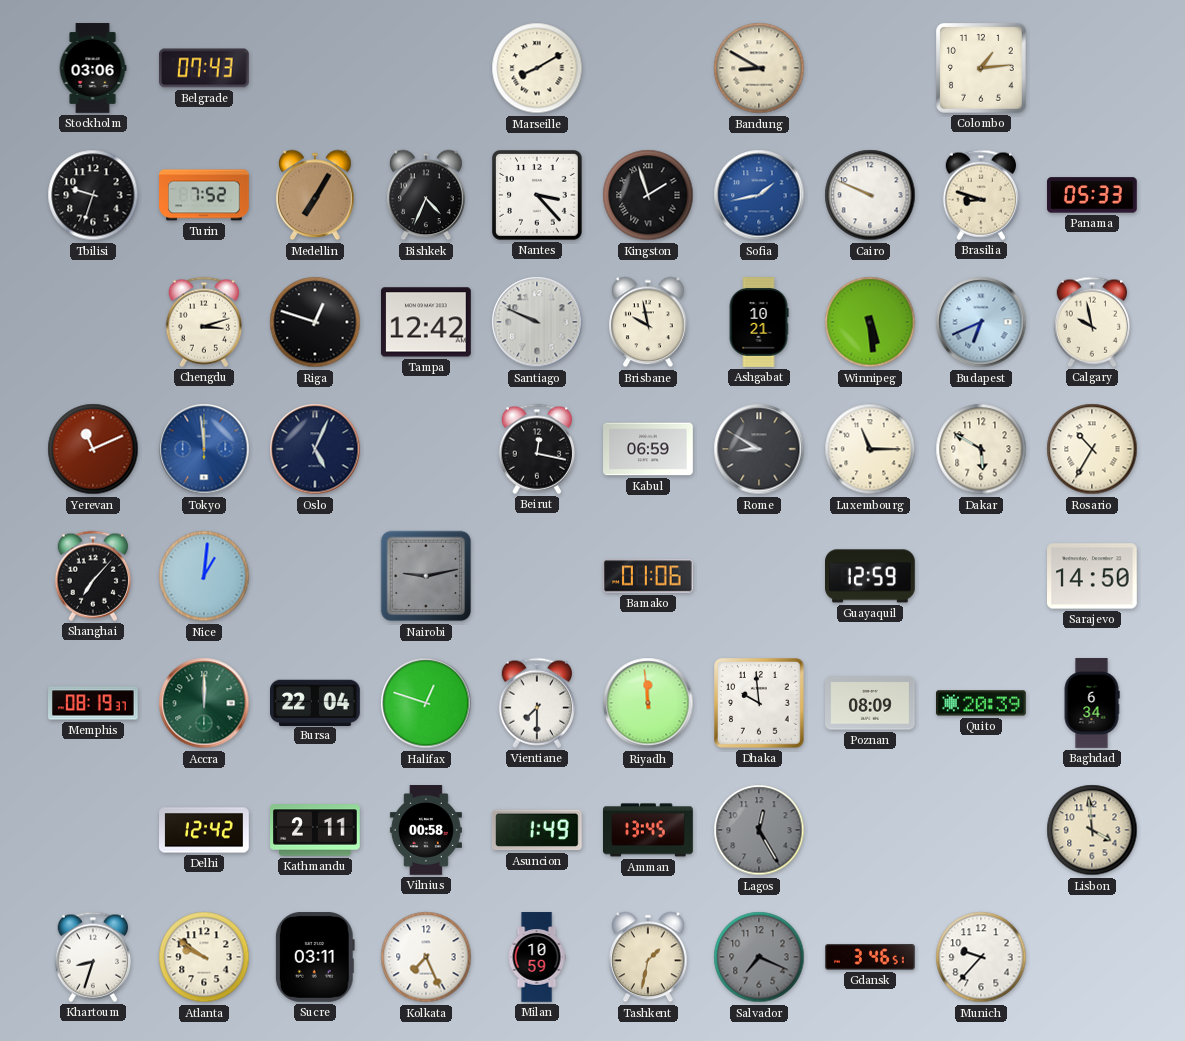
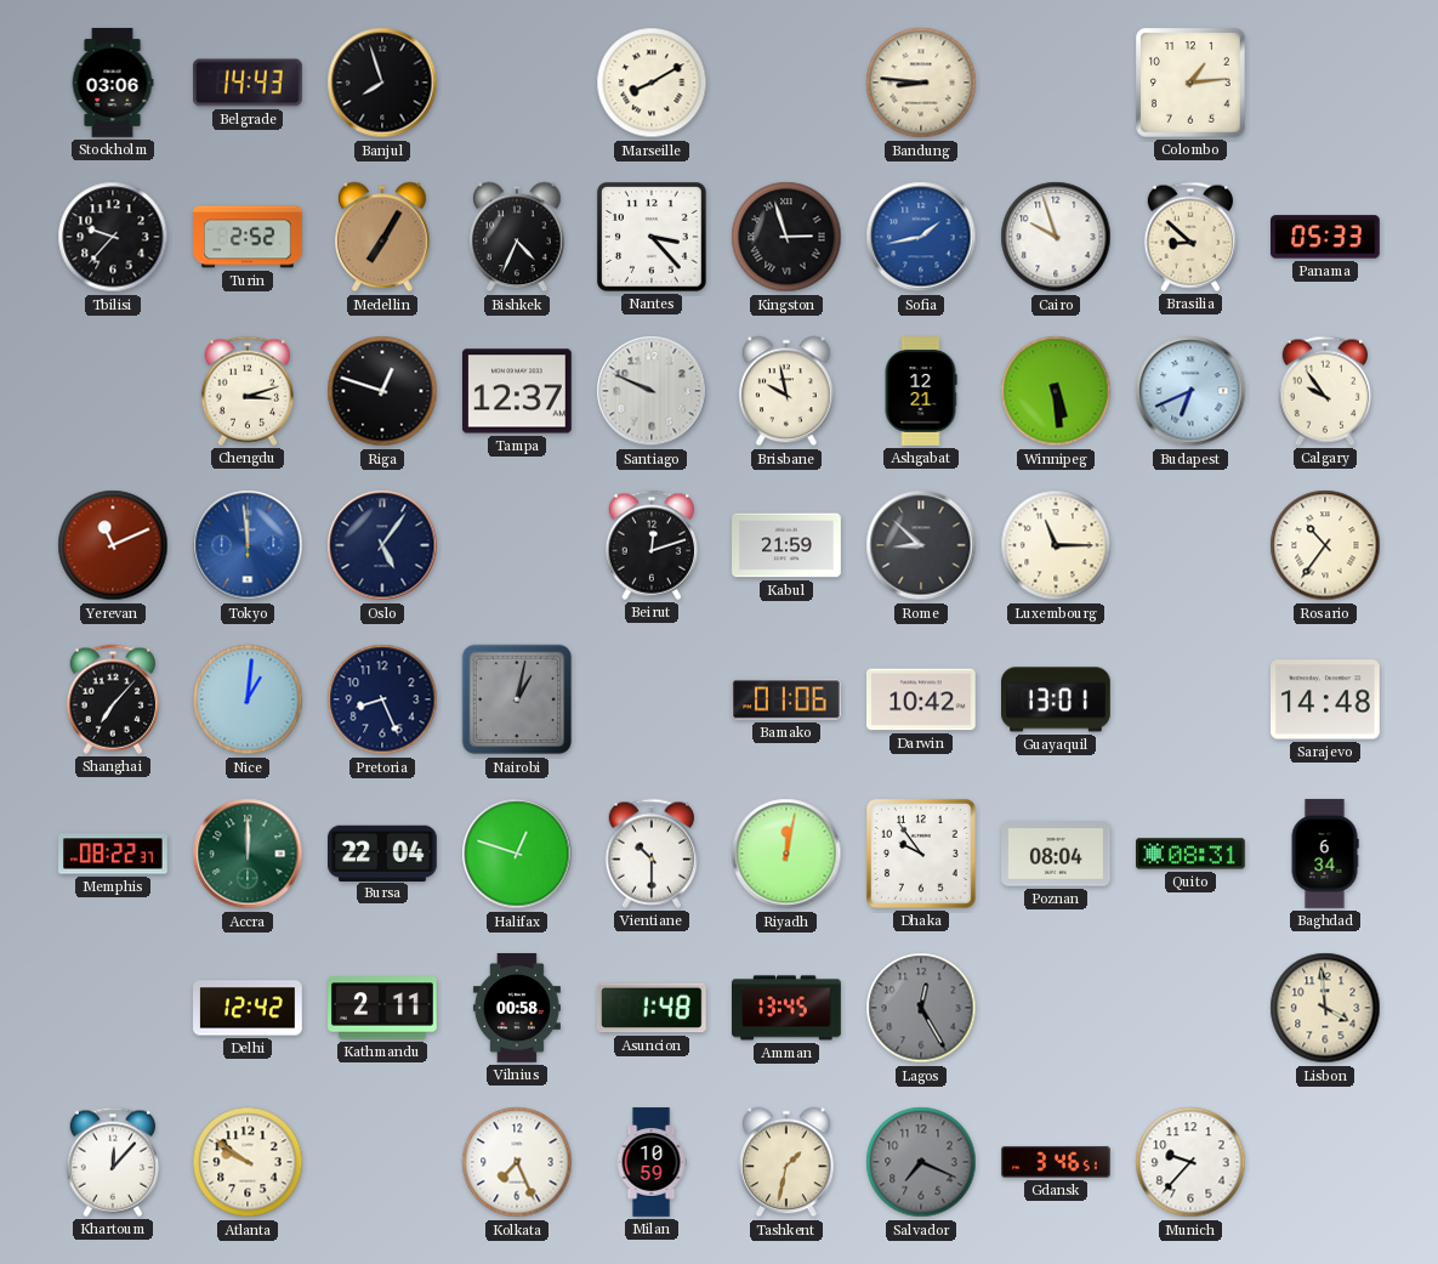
Belgrade: 07:43 -> 14:43 (249, 83)
Banjul: none -> 7:57 (382, 83)
Bandung: 8:50 -> 8:46 (921, 83)
Tbilisi: 9:33 -> 9:37 (113, 237)
Turin: 7:52 -> 2:52 (248, 237)
Kingston: 1:57 -> 2:57 (786, 237)
Cairo: 9:49 -> 9:57 (1056, 237)
Brasilia: 8:48 -> 8:52 (1189, 237)
Tampa: 12:42 -> 12:37 (518, 391)
Ashgabat: 10:21 -> 12:21 (921, 391)
Calgary: 9:58 -> 9:54 (1324, 391)
Oslo: 5:04 -> 5:06 (382, 545)
Beirut: 12:17 -> 12:12 (650, 545)
Kabul: 06:59 -> 21:59 (788, 545)
Rome: 8:50 -> 8:52 (921, 545)
Dakar: 5:50 -> none (981, 449)
Rosario: 10:35 -> 10:36 (1325, 545)
Pretoria: none -> 8:26 (382, 699)
Nairobi: 9:13 -> 1:02 (517, 699)
Darwin: none -> 10:42 (922, 699)
Guayaquil: 12:59 -> 13:01 (1057, 699)
Sarajevo: 14:50 -> 14:48 (1326, 699)
Memphis: 08:19 -> 08:22 (114, 854)
Vientiane: 7:30 -> 10:30 (650, 854)
Riyadh: 11:59 -> 12:02 (786, 854)
Dhaka: 9:59 -> 9:54 (922, 855)
Poznan: 08:09 -> 08:04 (1057, 854)
Quito: 20:39 -> 08:31 (1192, 854)
Asuncion: 1:49 -> 1:48 (652, 1008)
Khartoum: 8:33 -> 12:07 (112, 1162)
Sucre: 03:11 -> none (315, 958)
